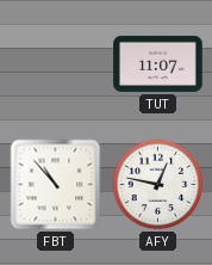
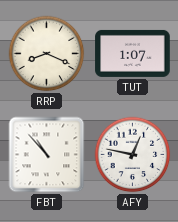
RRP: none -> 8:19 (47, 54)
TUT: 11:07 -> 1:07 (133, 53)
